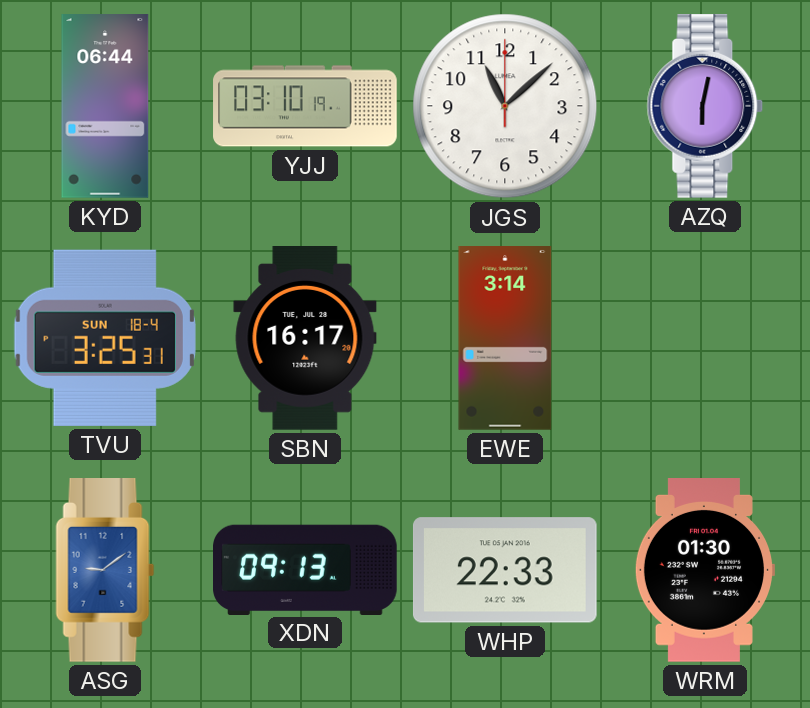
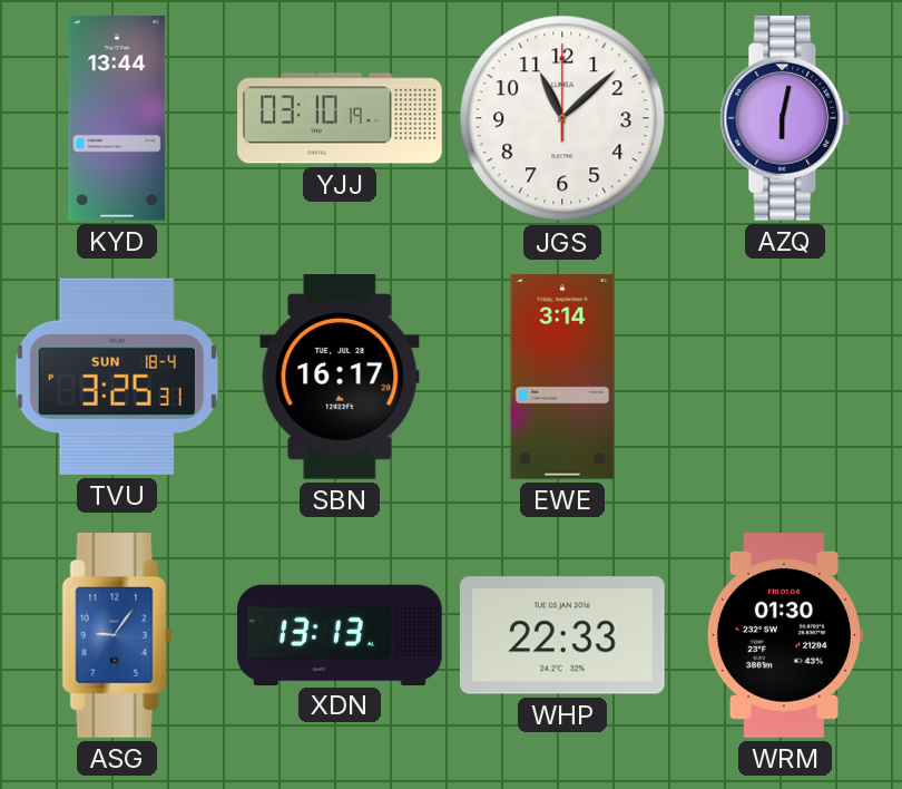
KYD: 06:44 -> 13:44 (117, 118)
ASG: 9:09 -> 9:06 (117, 636)
XDN: 09:13 -> 13:13 (340, 634)
